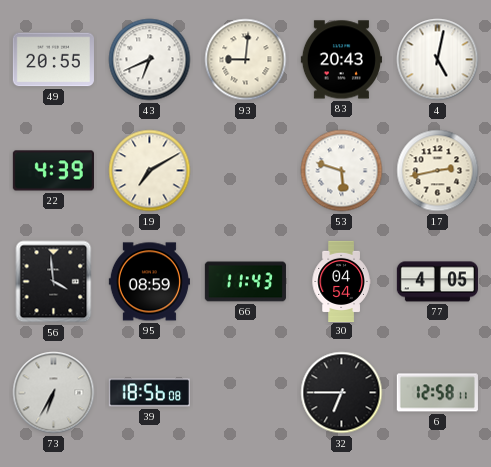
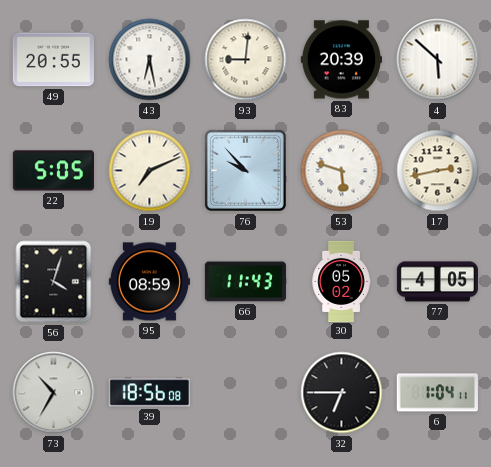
43: 6:41 -> 6:28 (150, 60)
83: 20:43 -> 20:39 (341, 60)
4: 5:02 -> 5:52 (438, 60)
22: 4:39 -> 5:05 (53, 171)
19: 7:10 -> 7:11 (150, 171)
76: none -> 9:53 (245, 170)
56: 3:59 -> 4:03 (54, 282)
30: 04:54 -> 05:02 (341, 281)
73: 6:35 -> 10:35 (54, 393)
6: 12:58 -> 1:04 (437, 393)
